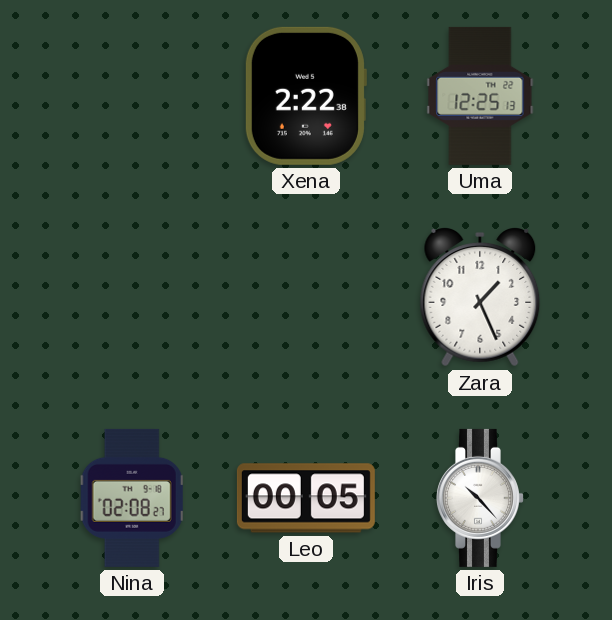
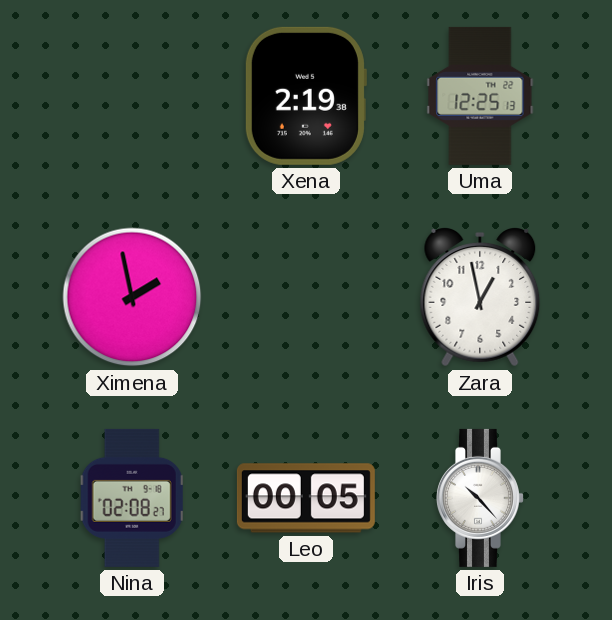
Xena: 2:22 -> 2:19 (305, 96)
Ximena: none -> 1:58 (132, 297)
Zara: 1:26 -> 12:58 (480, 298)
